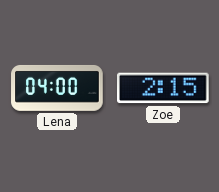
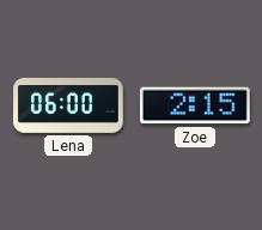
Lena: 04:00 -> 06:00 (68, 105)
